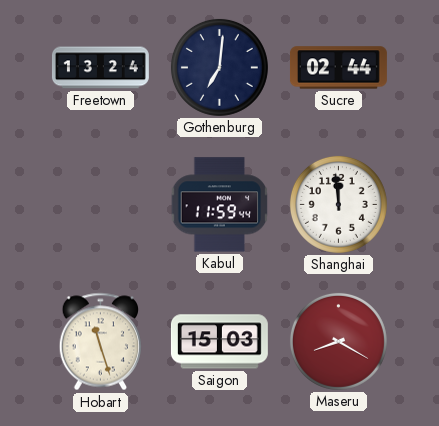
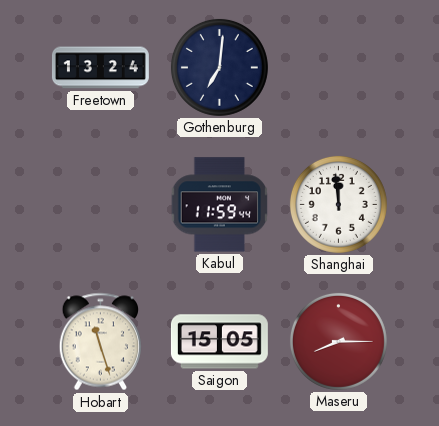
Sucre: 02:44 -> none (338, 68)
Saigon: 15:03 -> 15:05 (219, 342)
Maseru: 8:20 -> 8:15 (338, 341)
